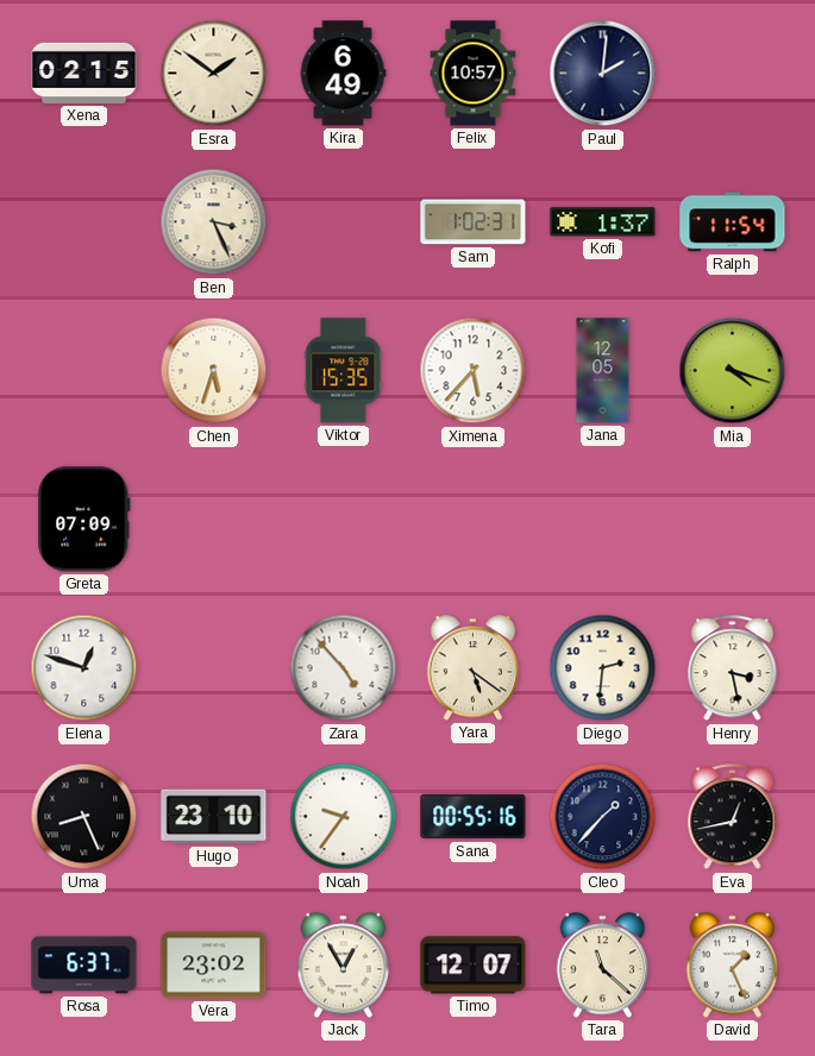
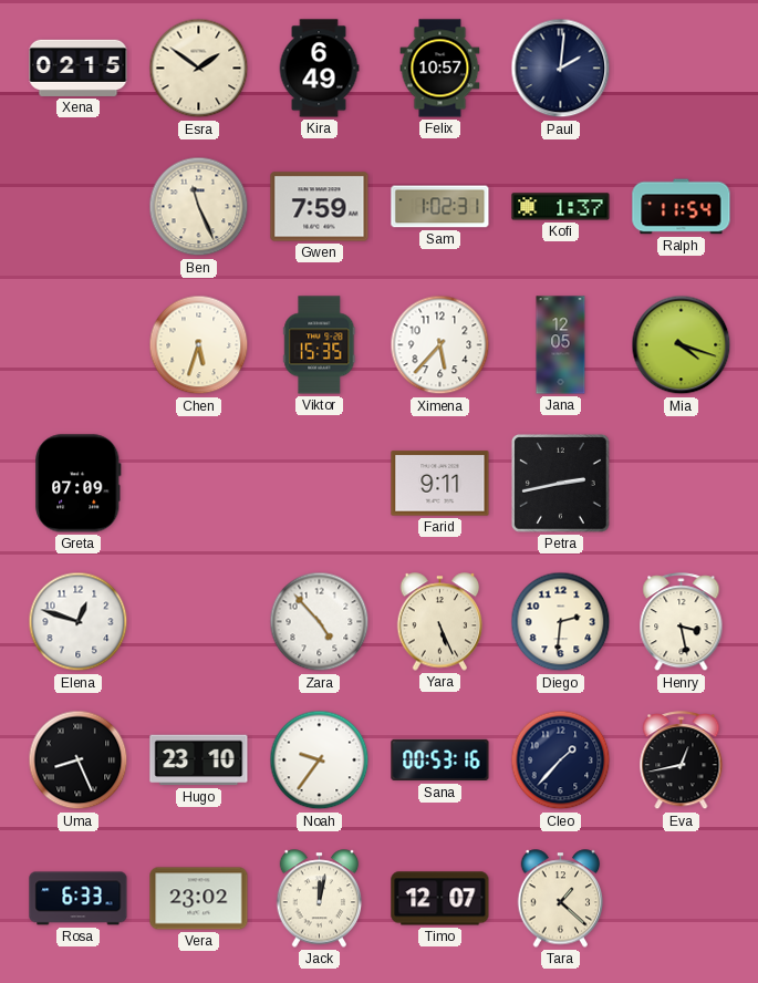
Ben: 3:26 -> 11:26 (199, 207)
Gwen: none -> 7:59 (320, 207)
Farid: none -> 9:11 (440, 484)
Petra: none -> 2:43 (561, 484)
Yara: 5:21 -> 5:26 (440, 622)
Sana: 00:55 -> 00:53 (440, 760)
Rosa: 6:37 -> 6:33 (79, 899)
Jack: 12:55 -> 12:02 (320, 899)
Tara: 11:22 -> 1:22 (561, 899)
David: 1:26 -> none (733, 966)
